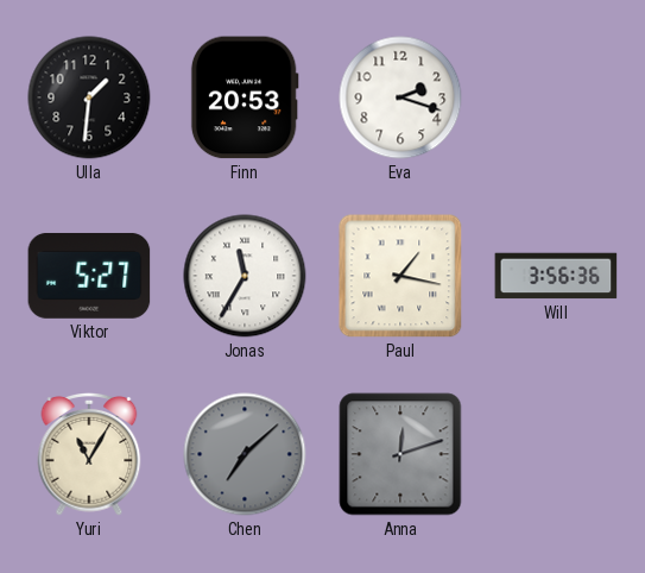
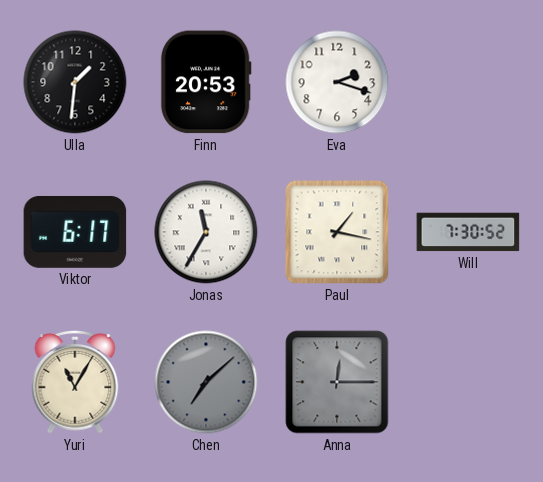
Viktor: 5:27 -> 6:17 (75, 232)
Will: 3:56 -> 7:30 (468, 232)
Anna: 12:12 -> 12:15 (337, 382)
